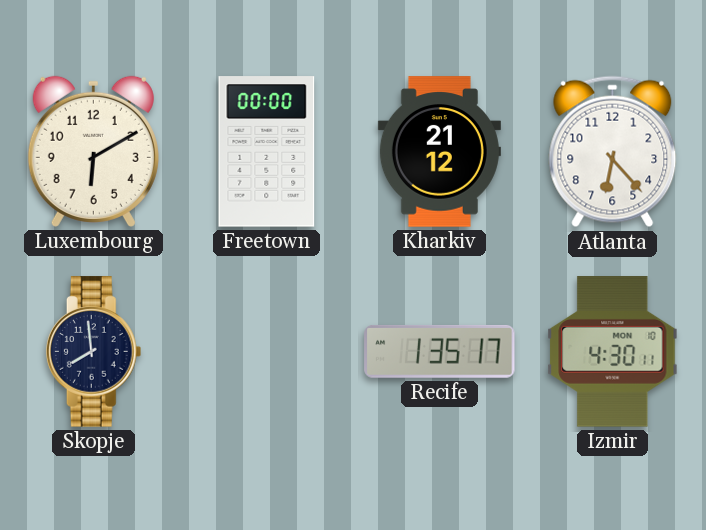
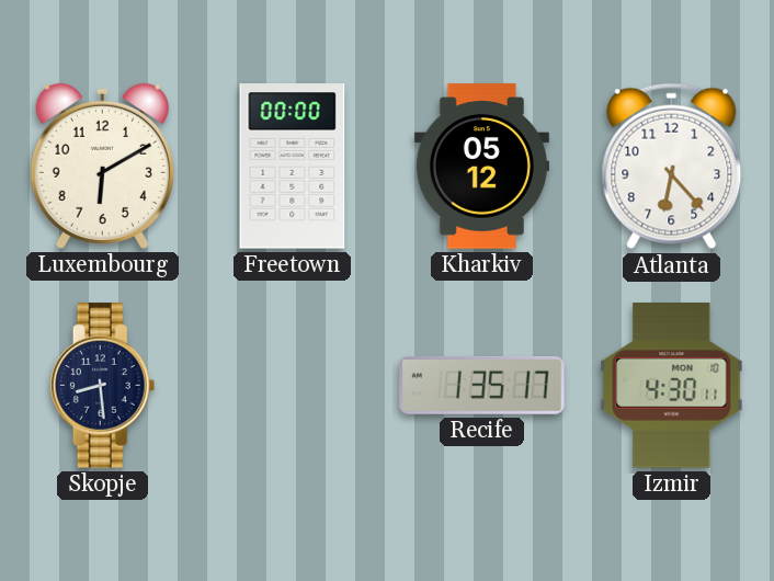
Kharkiv: 21:12 -> 05:12 (481, 167)
Skopje: 7:59 -> 8:29 (103, 386)
